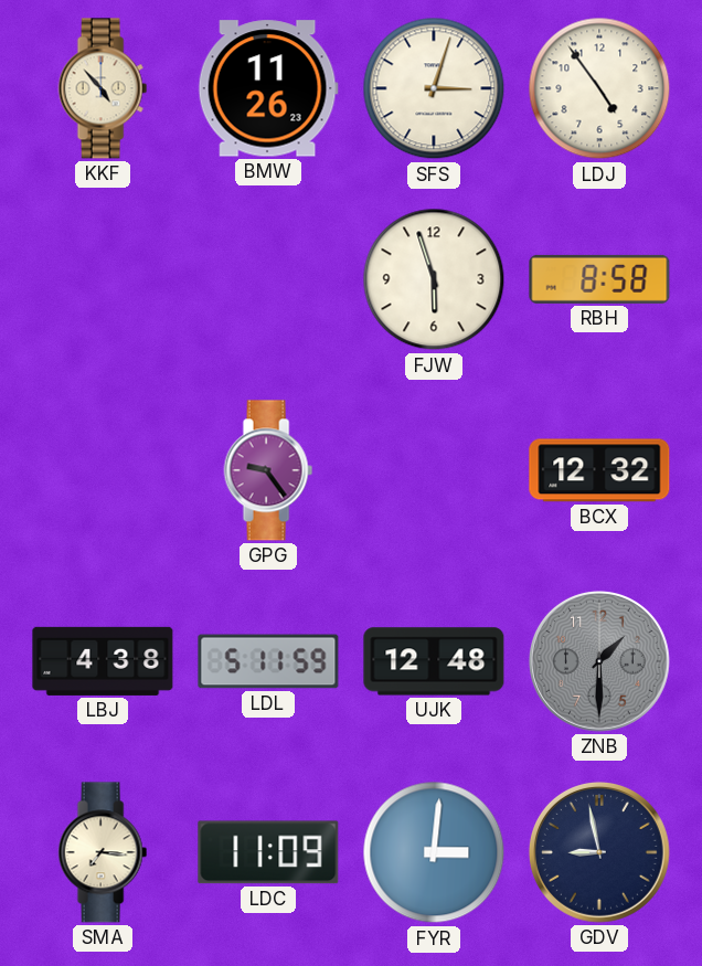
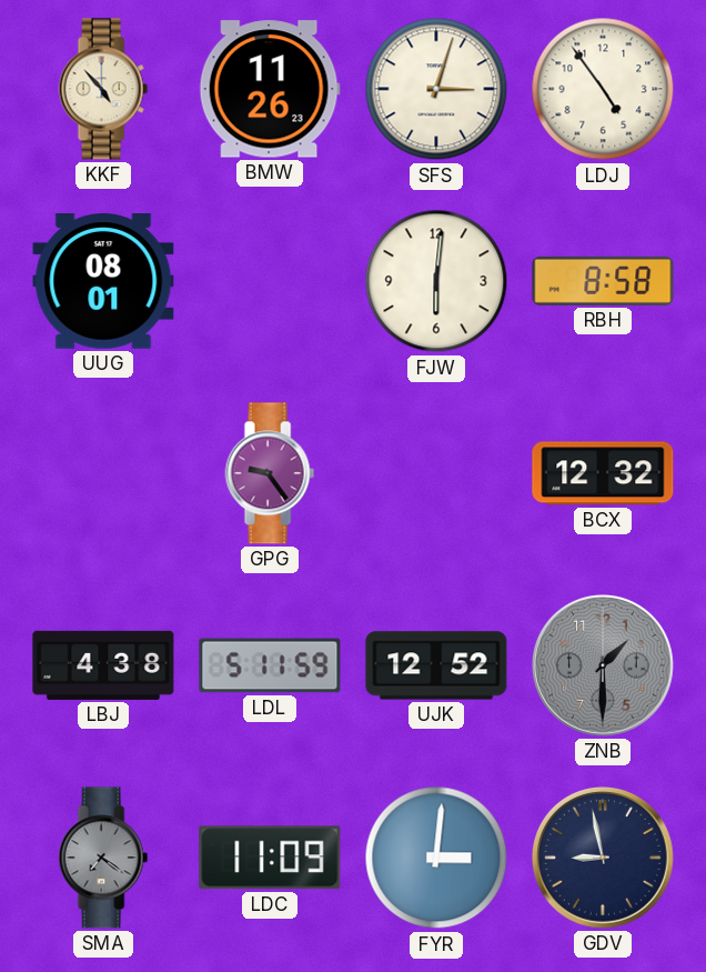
UUG: none -> 08:01 (103, 282)
FJW: 5:57 -> 6:01 (436, 281)
UJK: 12:48 -> 12:52 (436, 665)
SMA: 7:16 -> 7:21 (103, 858)
SMA dial: cream -> grey (103, 858)
